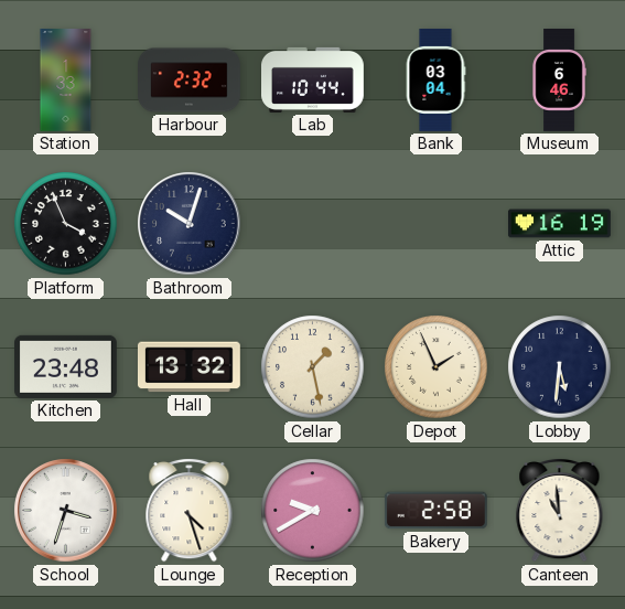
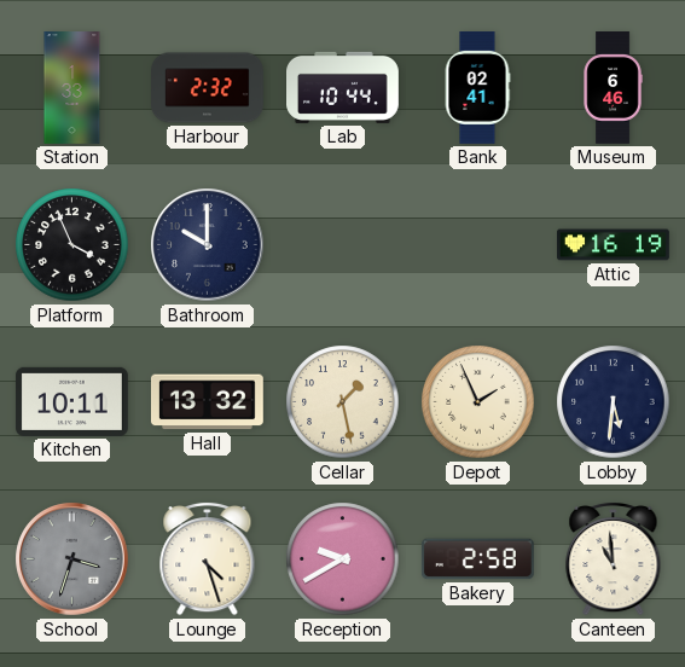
Bank: 03:04 -> 02:41 (477, 88)
Bathroom: 10:03 -> 10:00 (208, 245)
Kitchen: 23:48 -> 10:11 (71, 401)
School dial: white -> grey (72, 559)
